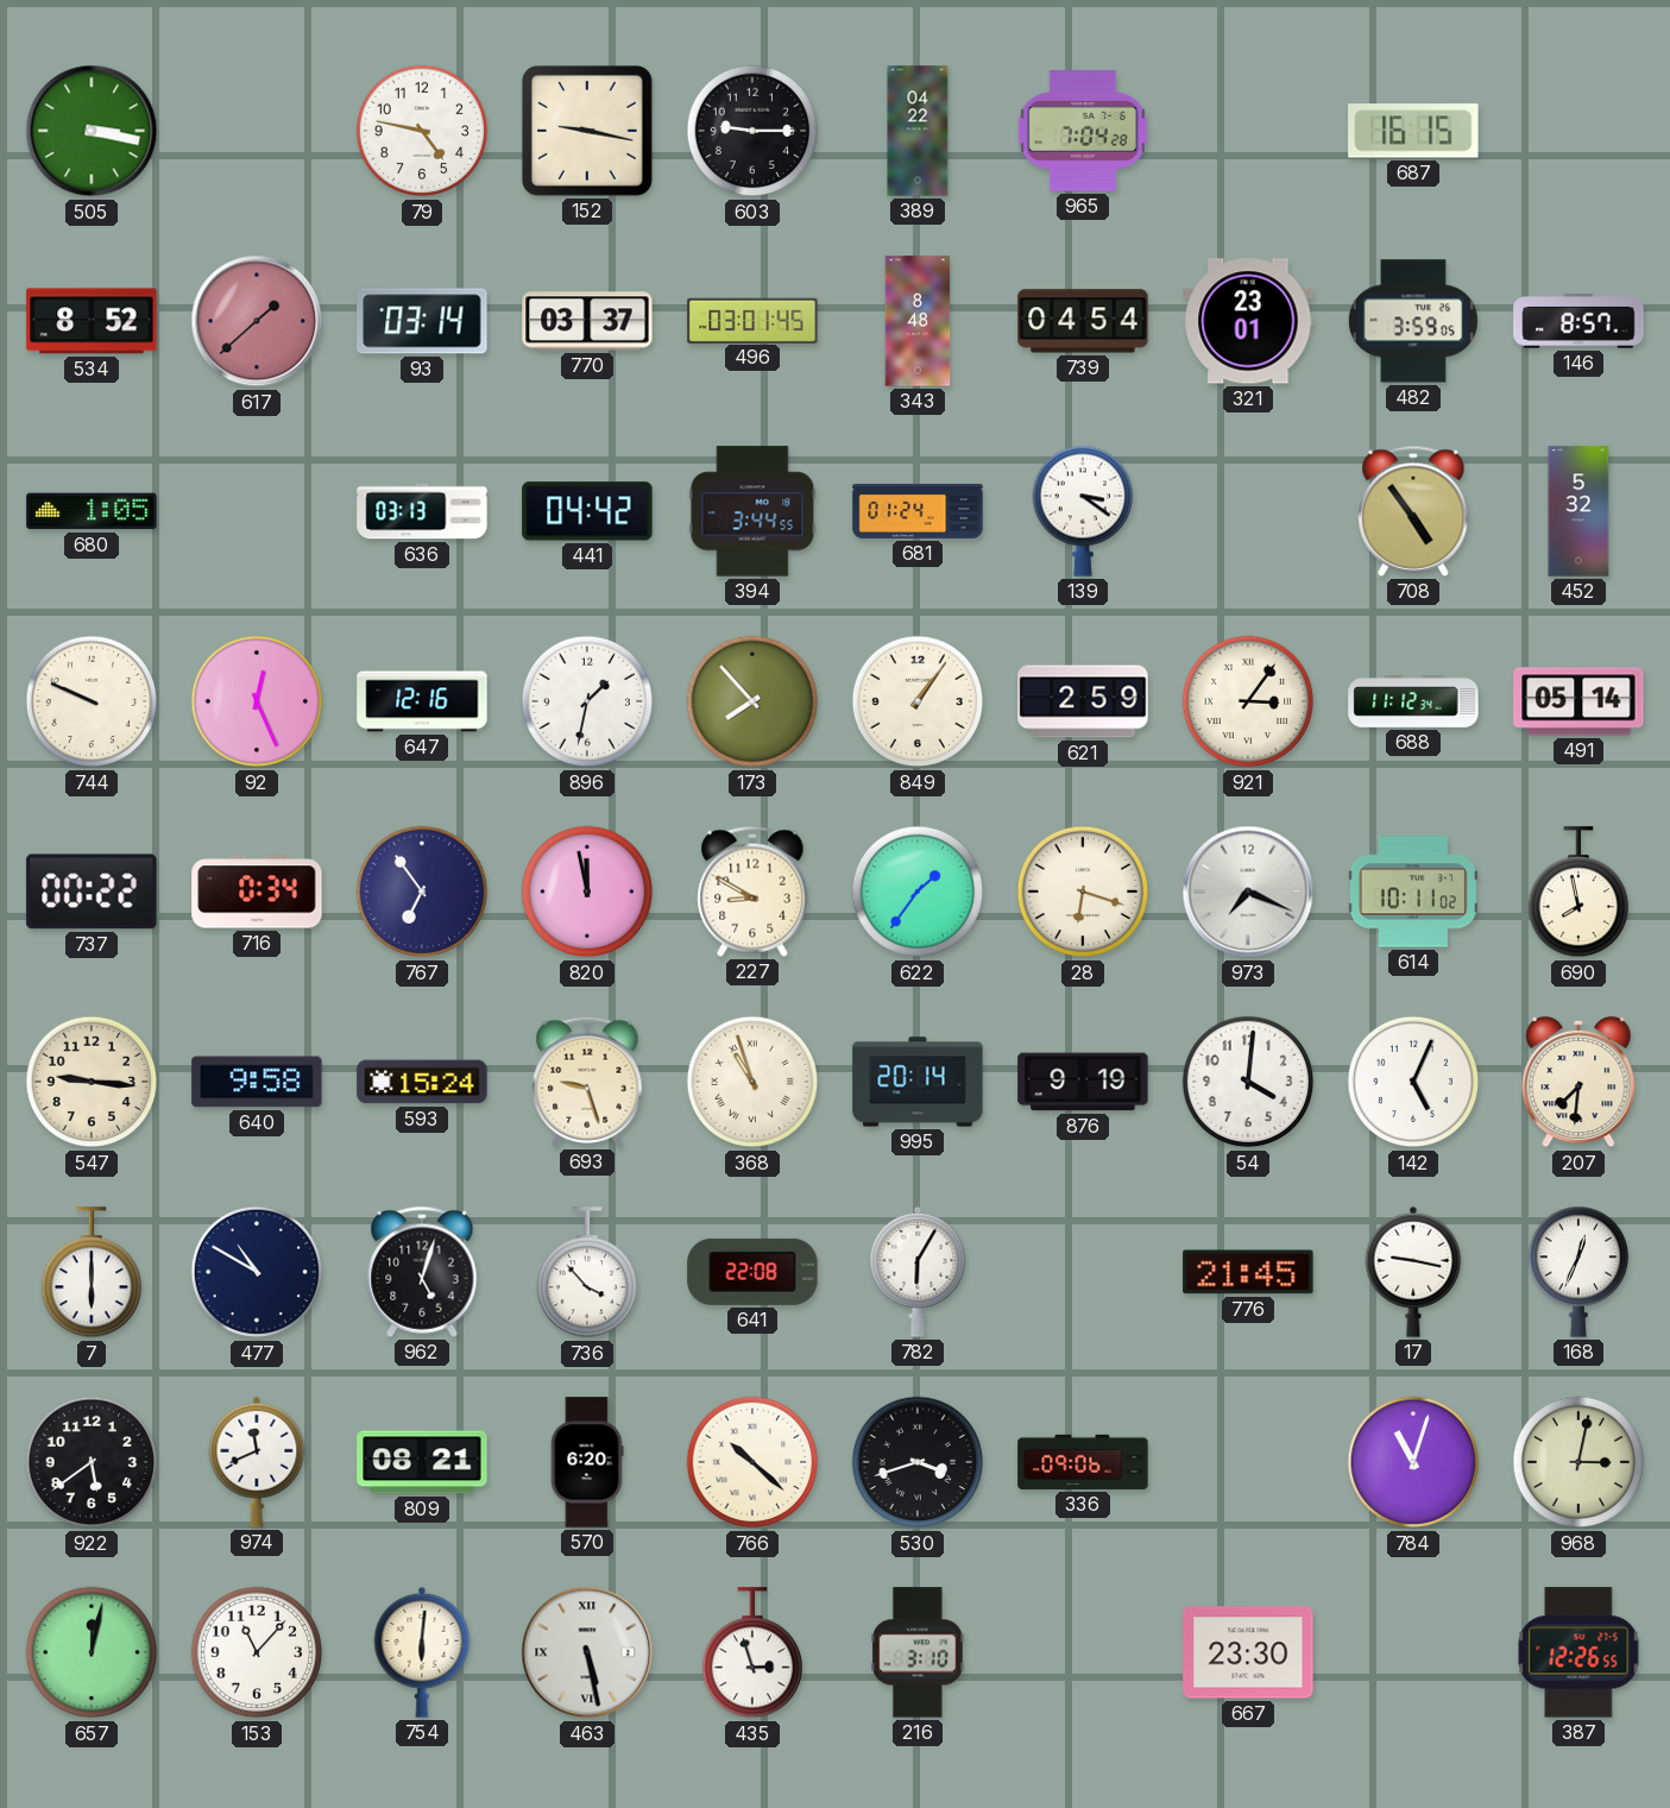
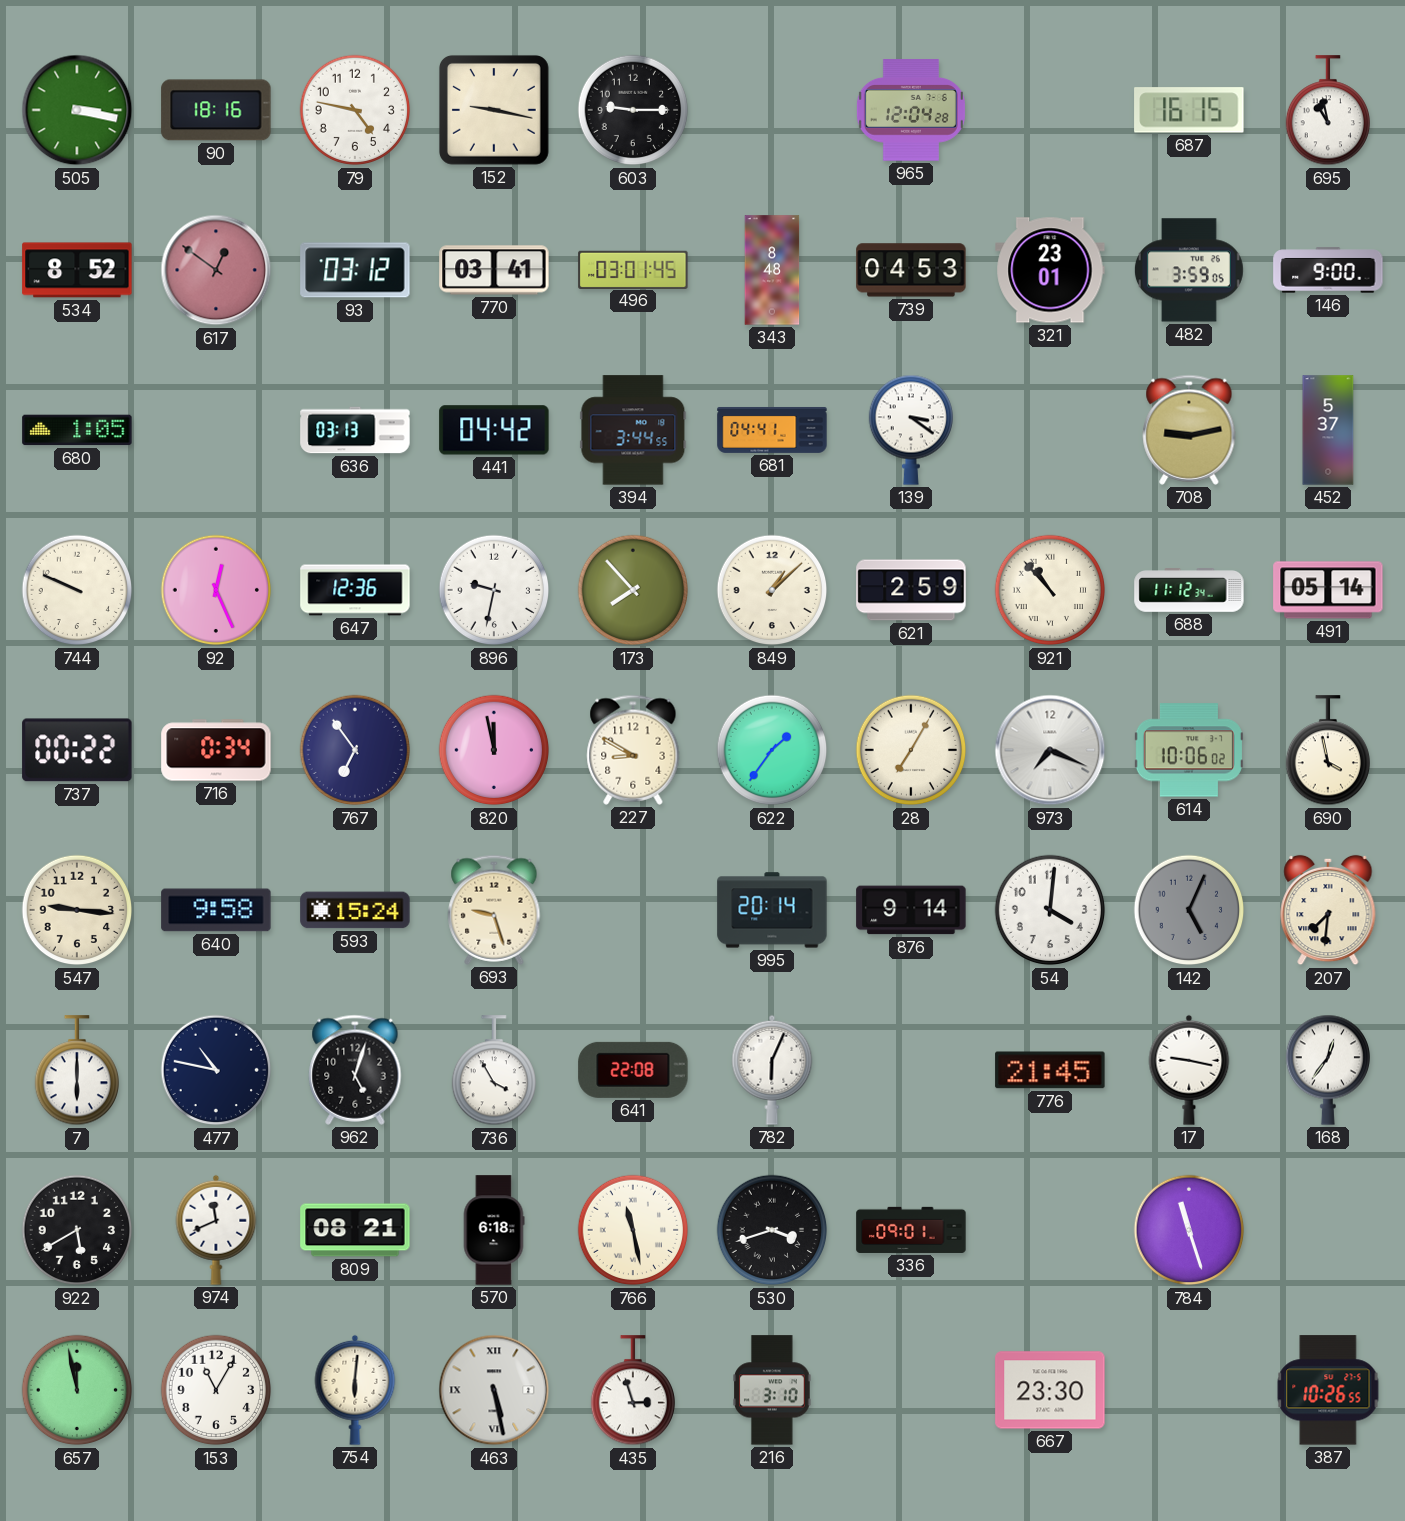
90: none -> 18:16 (216, 110)
389: 04:22 -> none (918, 131)
965: 7:04 -> 12:04 (911, 110)
695: none -> 10:58 (1327, 111)
617: 1:38 -> 12:51 (216, 270)
93: 03:14 -> 03:12 (355, 270)
770: 03:37 -> 03:41 (494, 270)
739: 04:54 -> 04:53 (911, 270)
146: 8:57 -> 9:00 (1328, 270)
681: 01:24 -> 04:41 (772, 430)
708: 4:54 -> 9:13 (1189, 430)
452: 5:32 -> 5:37 (1328, 430)
647: 12:16 -> 12:36 (355, 590)
896: 1:32 -> 9:32 (494, 590)
849: 1:06 -> 1:08 (772, 590)
921: 3:06 -> 10:53 (1050, 590)
28: 6:18 -> 7:05 (911, 750)
614: 10:11 -> 10:06 (1189, 750)
690: 7:58 -> 3:58 (1327, 751)
368: 10:57 -> none (752, 1082)
876: 9:19 -> 9:14 (911, 910)
142 dial: white -> grey (1189, 910)
477: 10:50 -> 10:47 (216, 1070)
736: 3:53 -> 3:55 (493, 1071)
782: 6:05 -> 6:04 (772, 1070)
168: 12:34 -> 12:36 (1327, 1070)
922: 5:39 -> 5:40 (77, 1230)
570: 6:20 -> 6:18 (494, 1230)
766: 10:22 -> 11:28 (633, 1230)
336: 09:06 -> 09:01 (911, 1230)
784: 11:03 -> 11:27 (1189, 1230)
968: 3:02 -> none (1578, 1462)
657: 12:02 -> 11:58 (77, 1390)
153: 11:07 -> 11:05 (216, 1390)
387: 12:26 -> 10:26 (1328, 1390)
